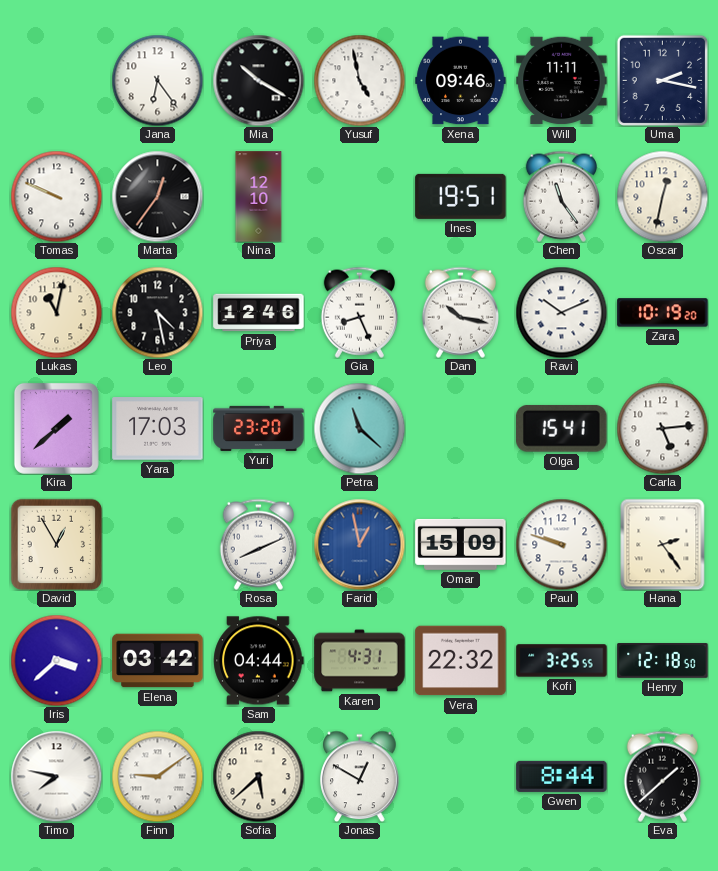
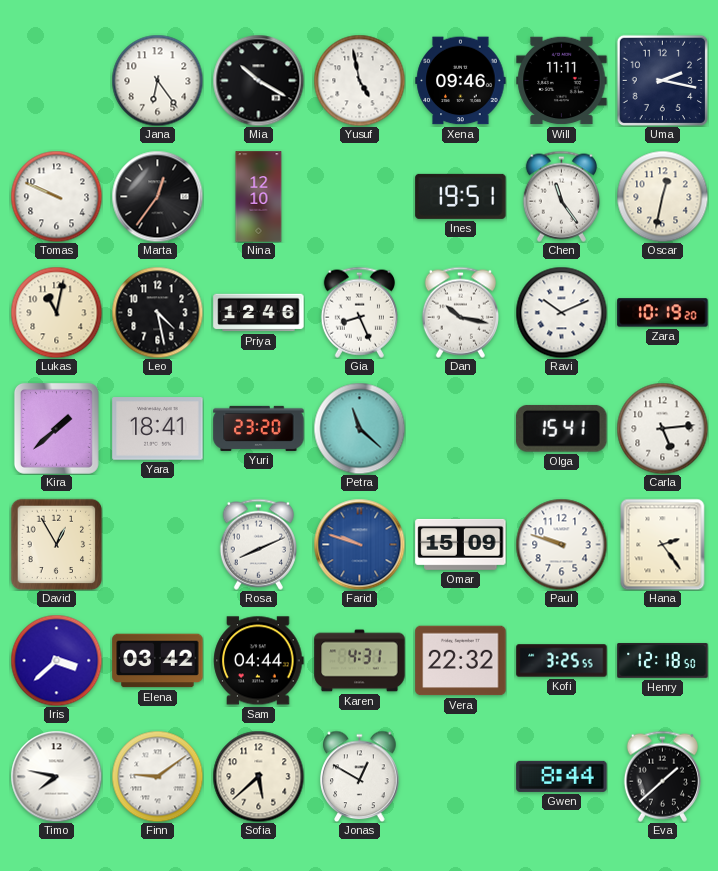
Yara: 17:03 -> 18:41 (158, 429)
Farid: 12:58 -> 9:48 (359, 544)
